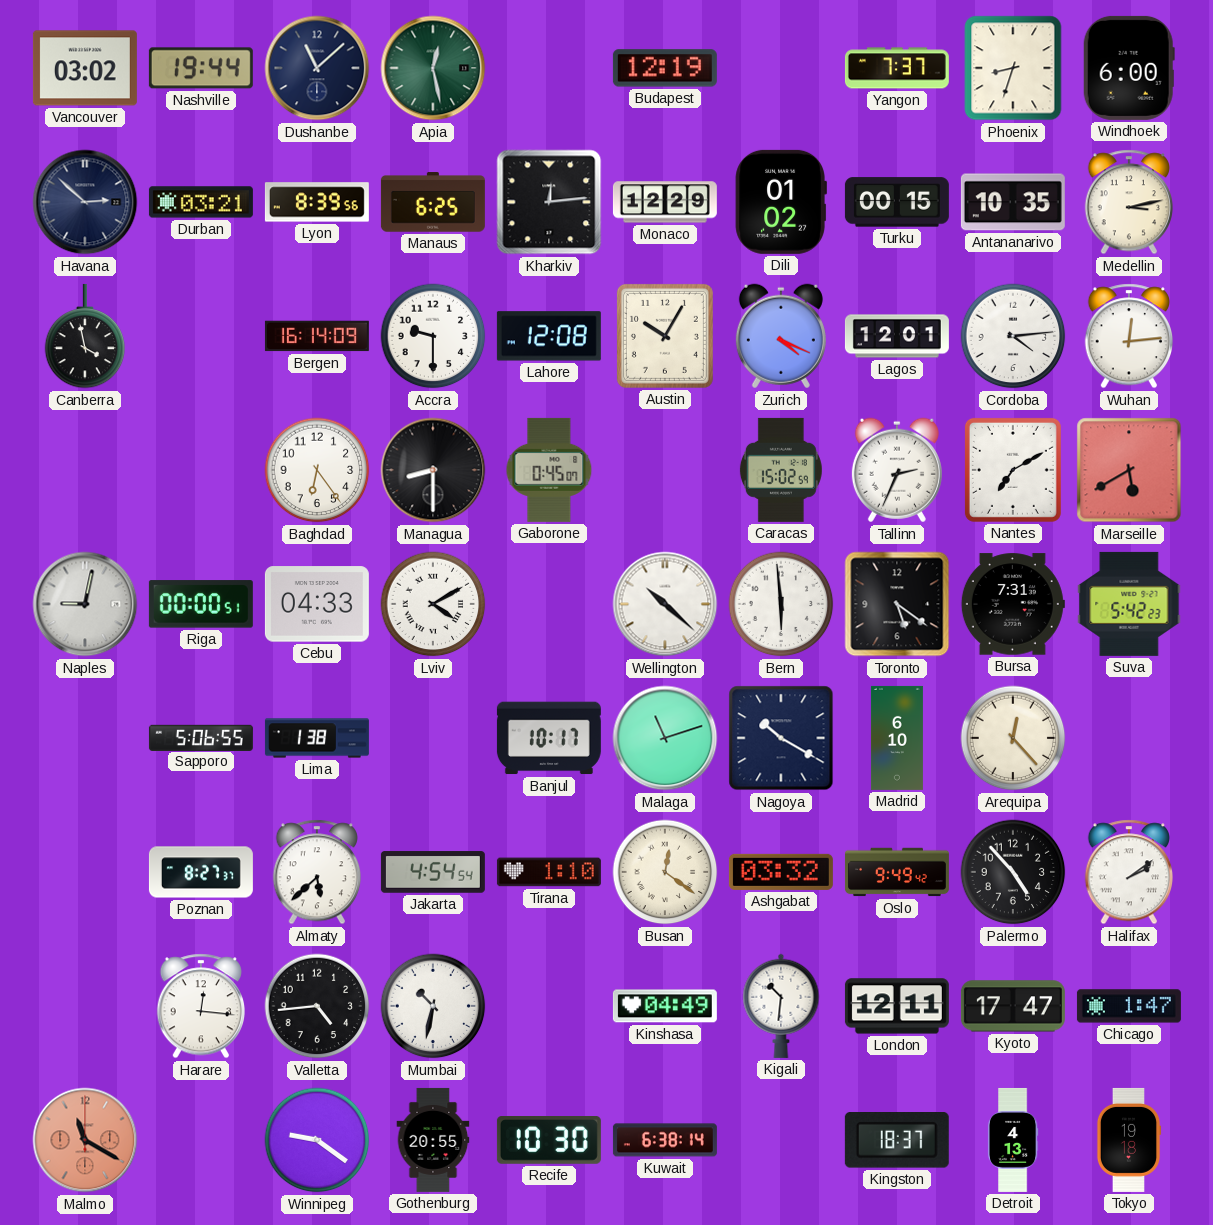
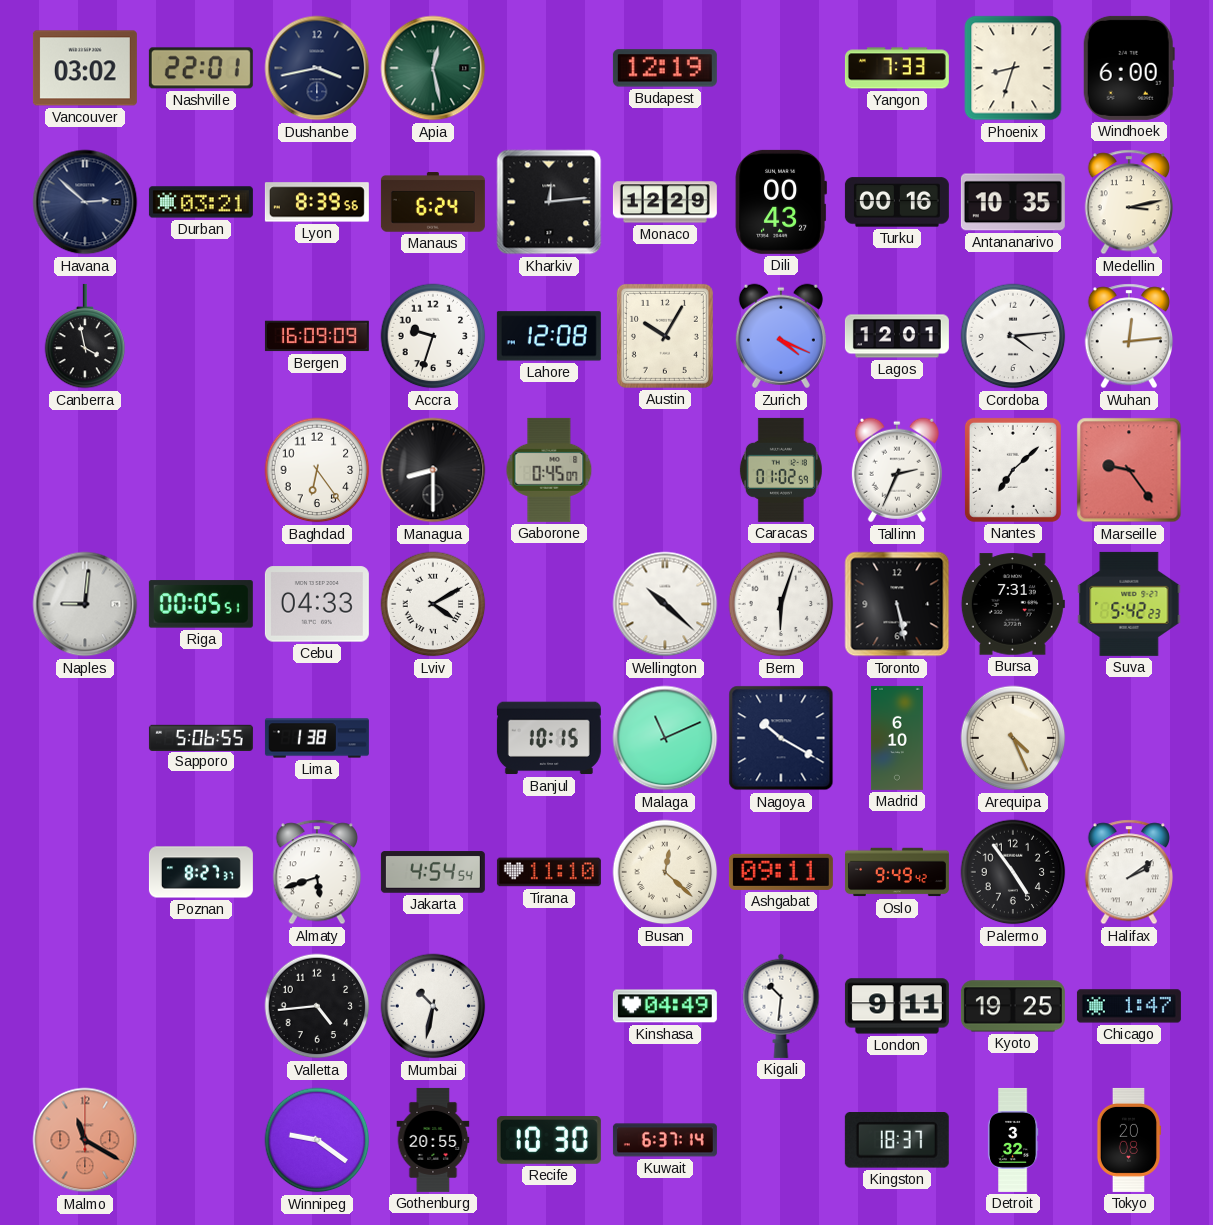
Nashville: 19:44 -> 22:01 (201, 68)
Dushanbe: 11:08 -> 3:43 (317, 68)
Yangon: 7:37 -> 7:33 (897, 68)
Manaus: 6:25 -> 6:24 (433, 202)
Dili: 01:02 -> 00:43 (781, 202)
Turku: 00:15 -> 00:16 (897, 202)
Bergen: 16:14 -> 16:09 (317, 336)
Accra: 9:30 -> 9:33 (433, 336)
Caracas: 15:02 -> 01:02 (781, 470)
Nantes: 7:10 -> 7:08 (1013, 470)
Marseille: 5:40 -> 9:24 (1129, 470)
Naples: 9:02 -> 9:01 (85, 604)
Riga: 00:00 -> 00:05 (201, 604)
Bern: 5:59 -> 6:03 (781, 604)
Toronto: 5:21 -> 5:28 (897, 604)
Banjul: 10:17 -> 10:15 (549, 738)
Malaga: 11:12 -> 11:11 (665, 738)
Arequipa: 12:23 -> 4:26 (1013, 738)
Almaty: 5:38 -> 5:42 (316, 872)
Tirana: 1:10 -> 11:10 (549, 872)
Busan: 12:21 -> 12:22 (665, 872)
Ashgabat: 03:32 -> 09:11 (781, 872)
Palermo: 4:53 -> 4:54 (1013, 872)
Harare: 12:16 -> none (200, 1006)
London: 12:11 -> 9:11 (897, 1006)
Kyoto: 17:47 -> 19:25 (1013, 1006)
Kuwait: 6:38 -> 6:37 (665, 1140)
Detroit: 4:13 -> 3:32 (1013, 1140)
Tokyo: 19:18 -> 20:08 (1129, 1140)
